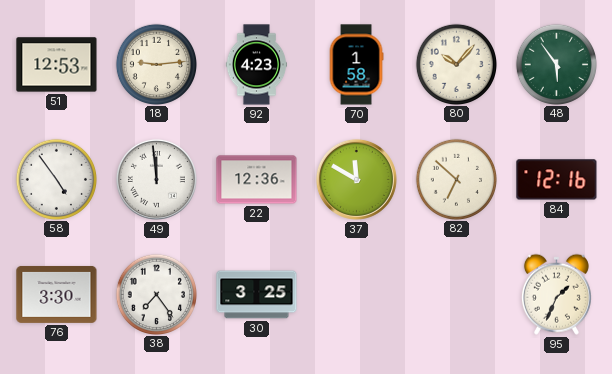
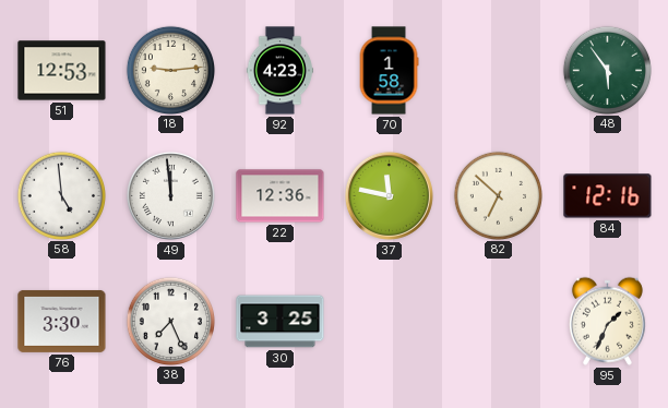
80: 10:07 -> none (456, 64)
58: 4:54 -> 4:59 (61, 195)
37: 11:50 -> 11:47 (389, 195)
38: 7:24 -> 7:26 (170, 321)
